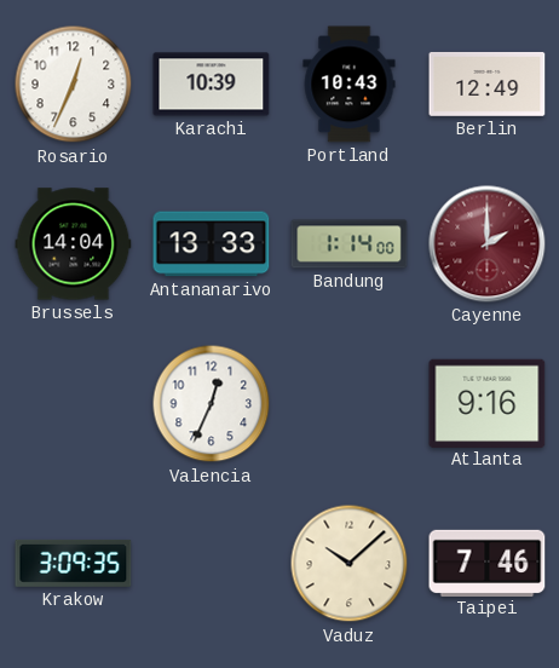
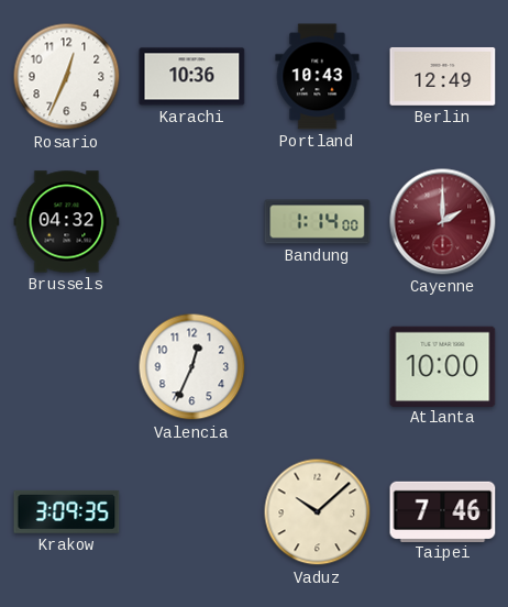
Karachi: 10:39 -> 10:36 (192, 77)
Brussels: 14:04 -> 04:32 (67, 222)
Antananarivo: 13:33 -> none (212, 244)
Atlanta: 9:16 -> 10:00 (443, 366)
